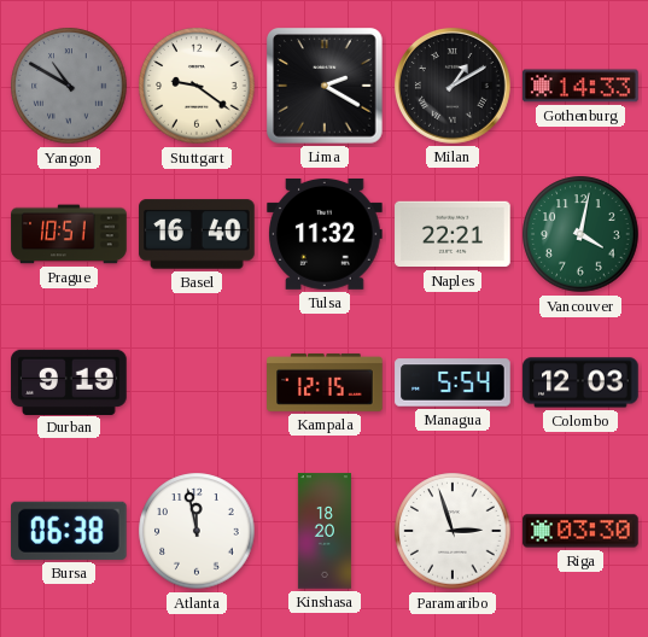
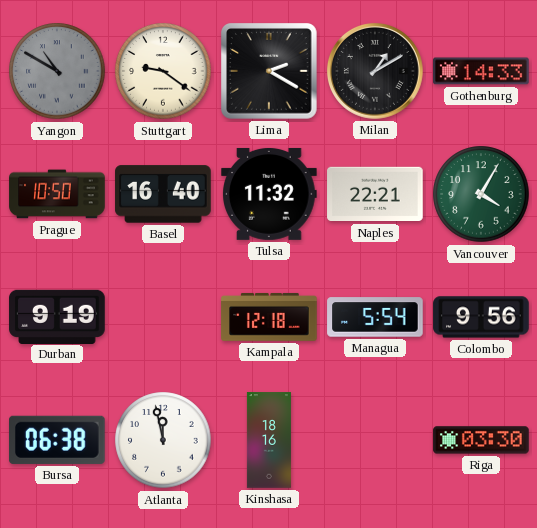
Prague: 10:51 -> 10:50 (57, 194)
Vancouver: 4:02 -> 4:05 (481, 194)
Kampala: 12:15 -> 12:18 (269, 317)
Colombo: 12:03 -> 9:56 (481, 317)
Kinshasa: 18:20 -> 18:16 (269, 440)
Paramaribo: 2:57 -> none (453, 531)
